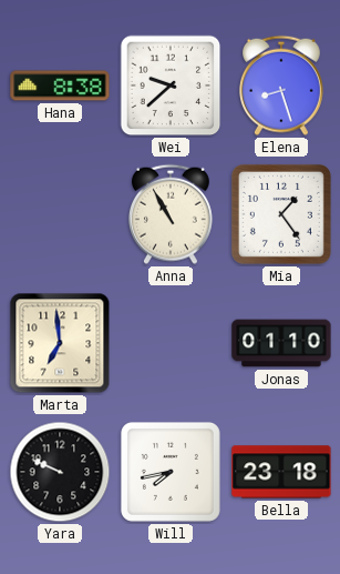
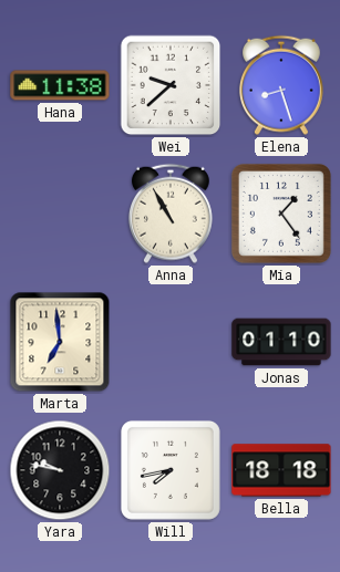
Hana: 8:38 -> 11:38 (60, 85)
Yara: 9:49 -> 9:47 (60, 470)
Bella: 23:18 -> 18:18 (281, 470)
